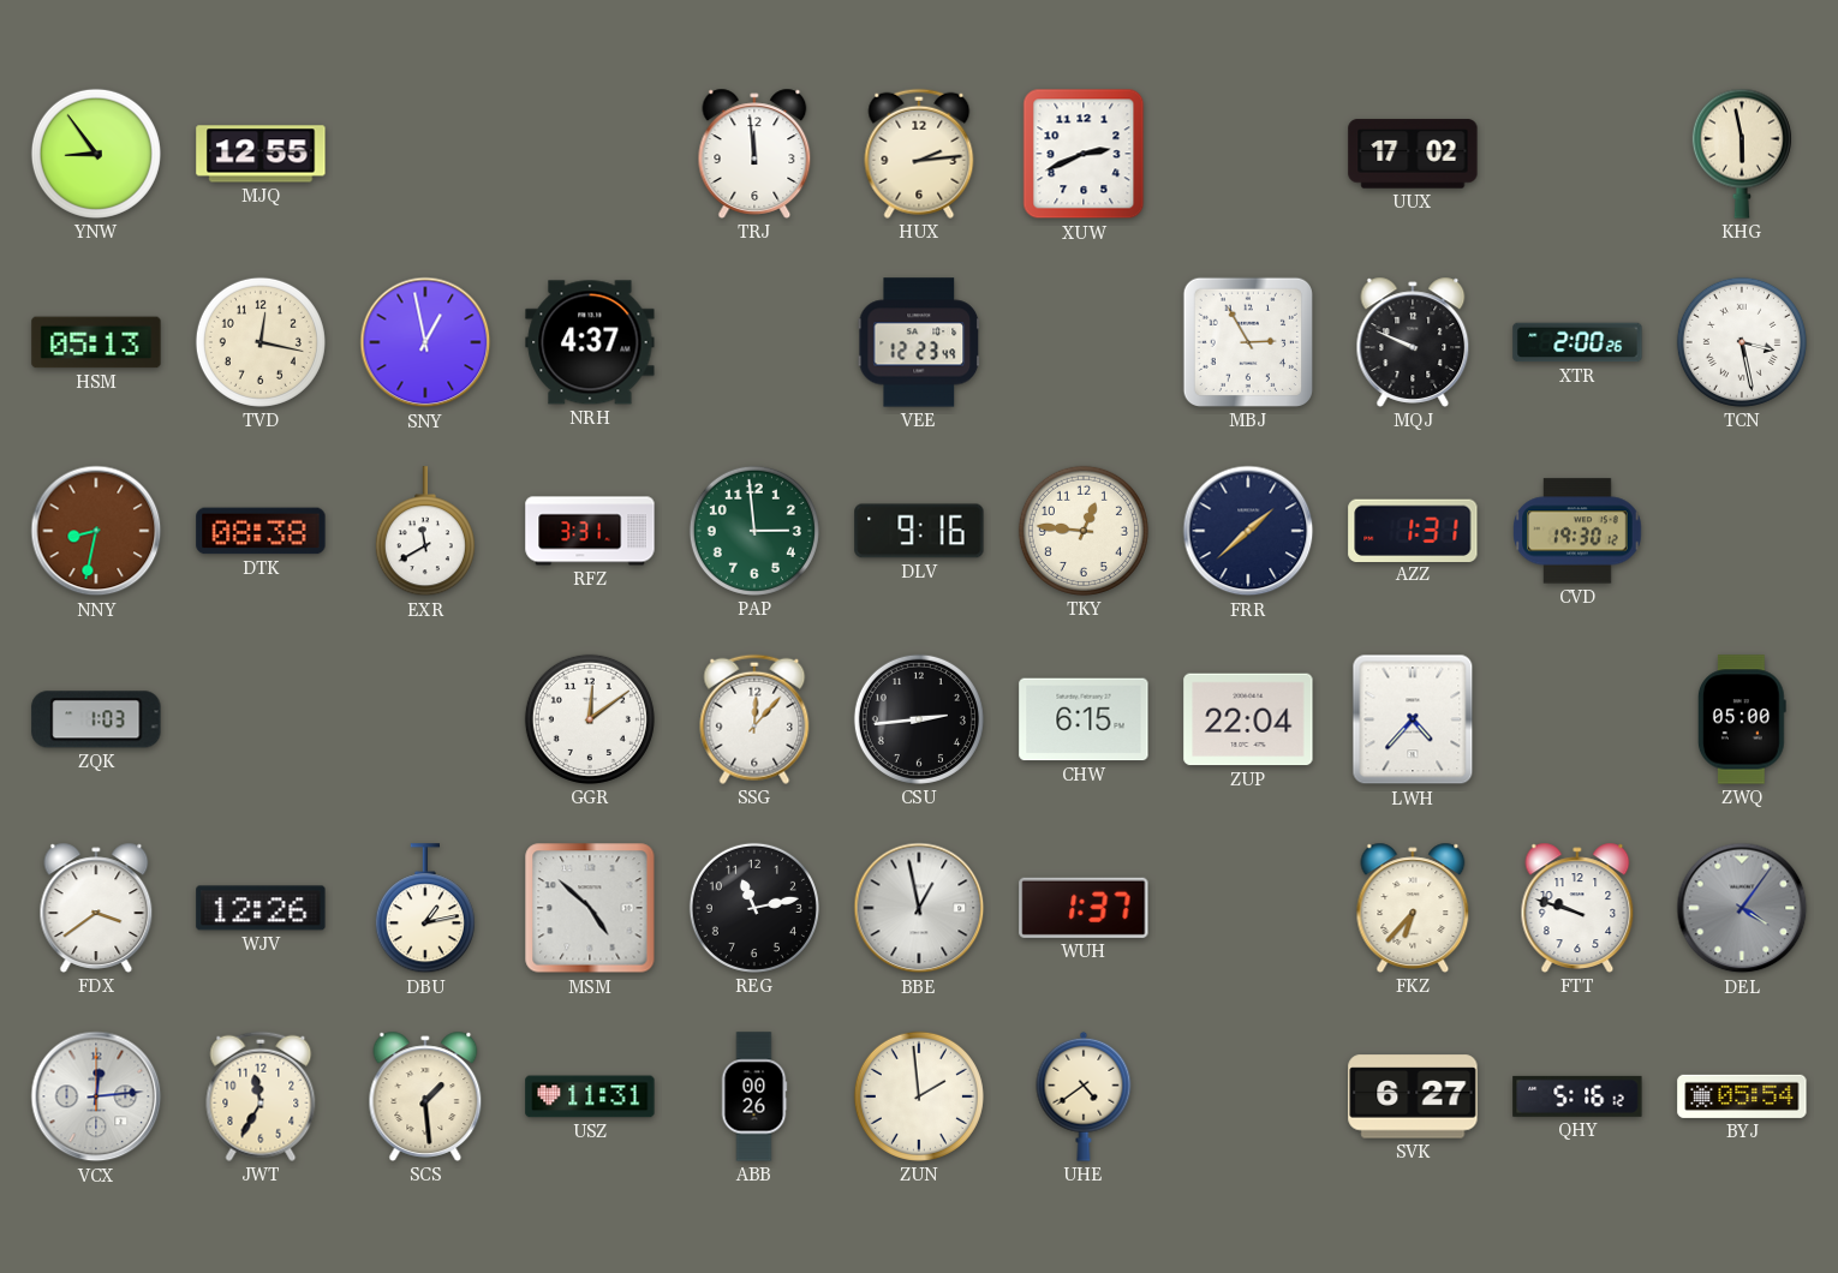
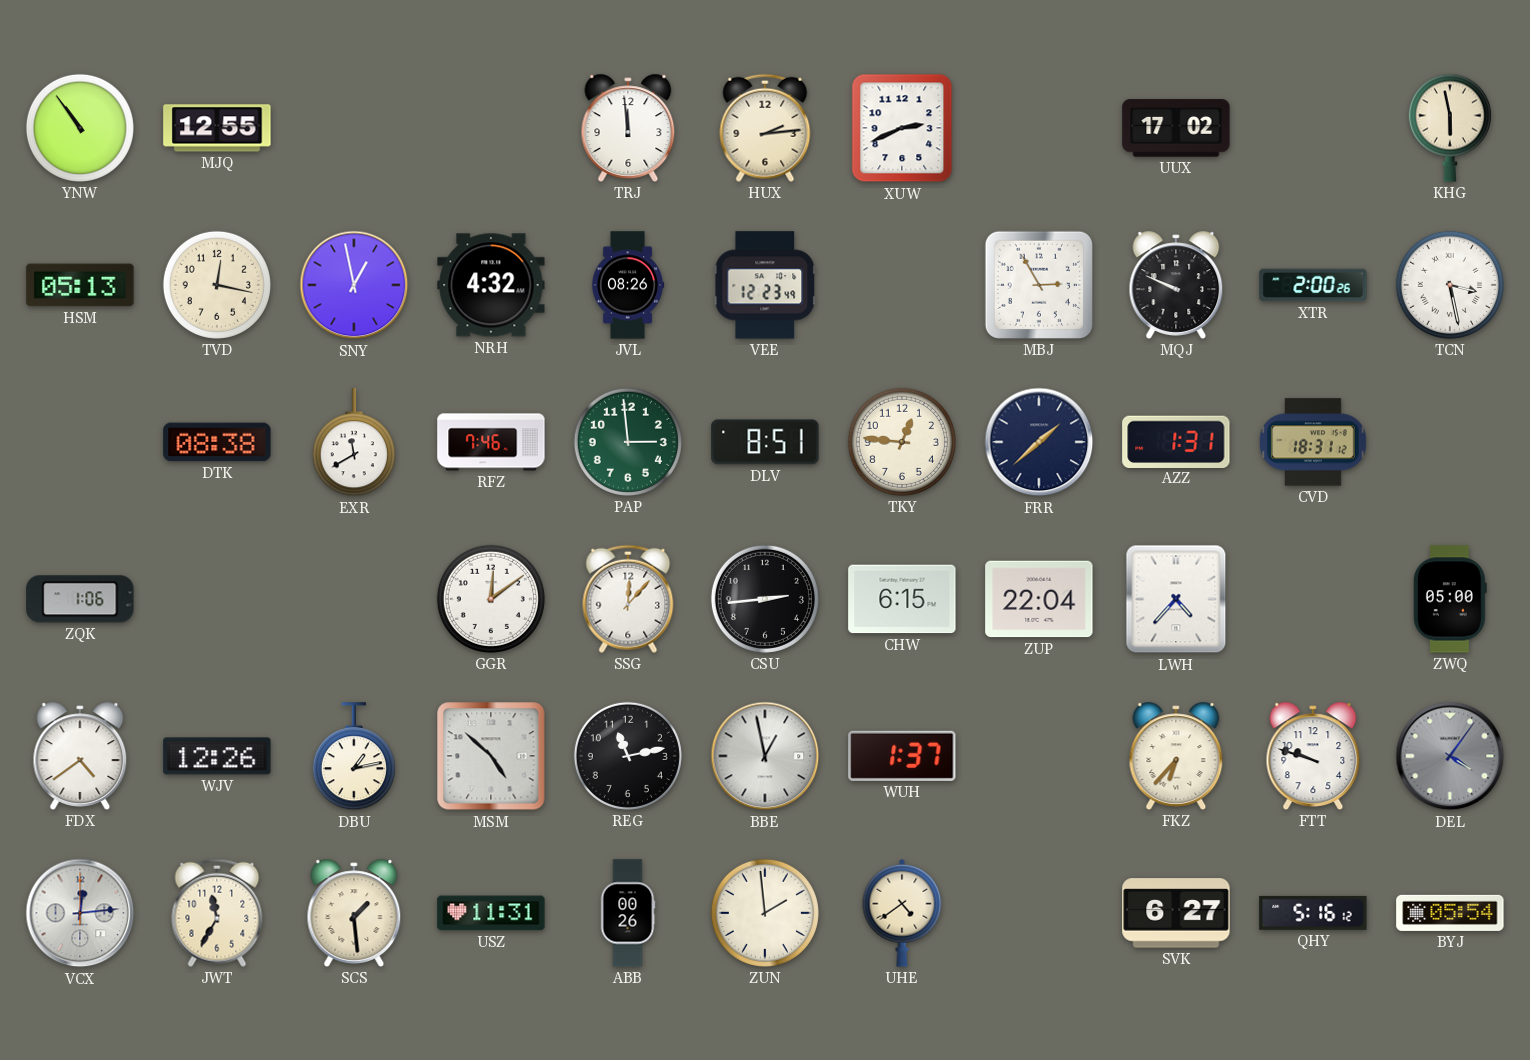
YNW: 8:54 -> 10:54 (80, 128)
NRH: 4:37 -> 4:32 (491, 285)
JVL: none -> 08:26 (628, 285)
NNY: 8:32 -> none (96, 531)
RFZ: 3:31 -> 7:46 (491, 442)
DLV: 9:16 -> 8:51 (765, 442)
CVD: 19:30 -> 18:31 (1313, 442)
ZQK: 1:03 -> 1:06 (80, 599)
FDX: 3:39 -> 4:39 (80, 756)
